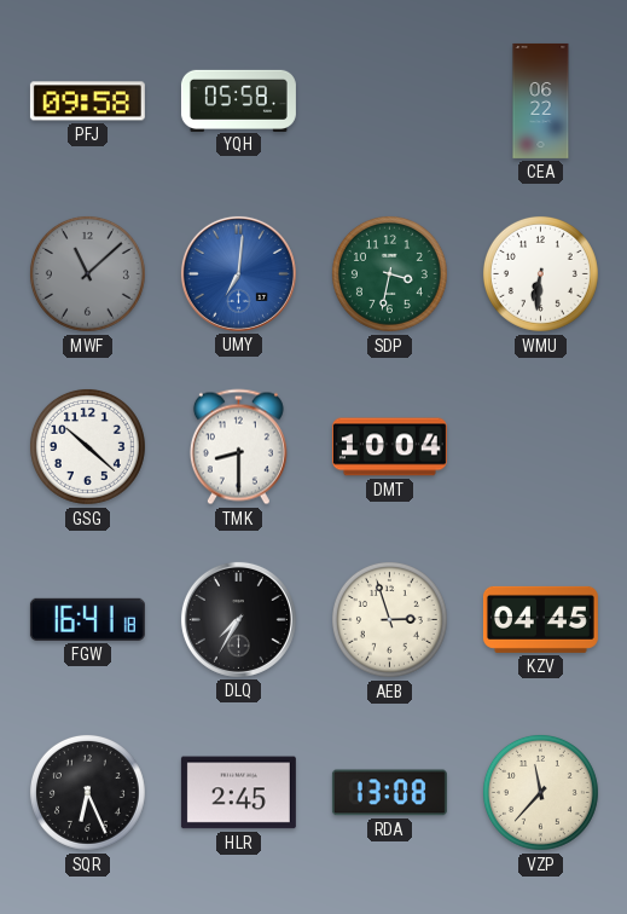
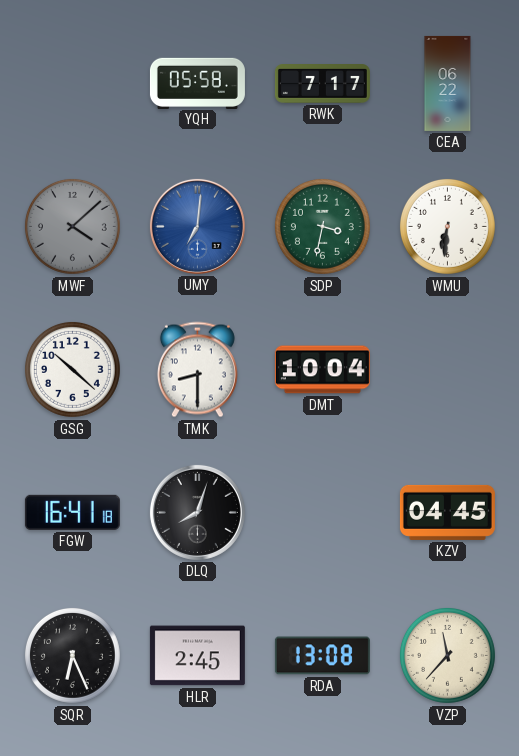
PFJ: 09:58 -> none (87, 102)
RWK: none -> 7:17 (322, 84)
MWF: 11:08 -> 4:08 (72, 226)
DLQ: 7:35 -> 8:03 (197, 512)
AEB: 2:57 -> none (389, 619)
